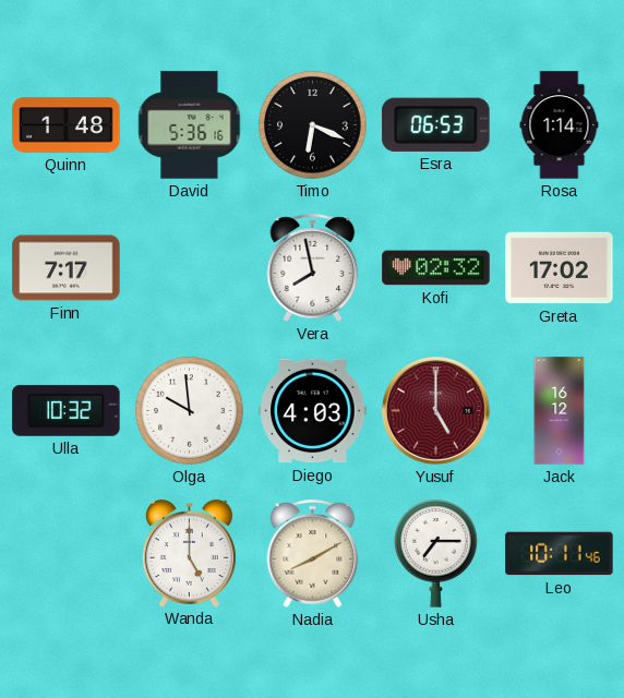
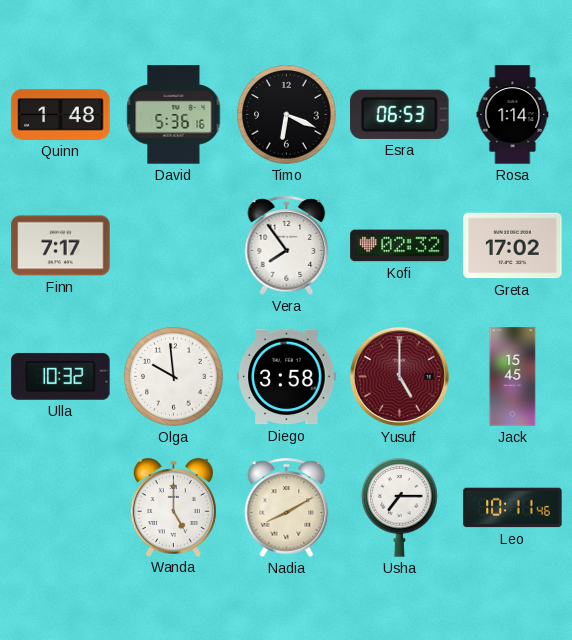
Vera: 7:58 -> 7:54 (287, 245)
Diego: 4:03 -> 3:58 (287, 377)
Jack: 16:12 -> 15:45 (513, 377)
